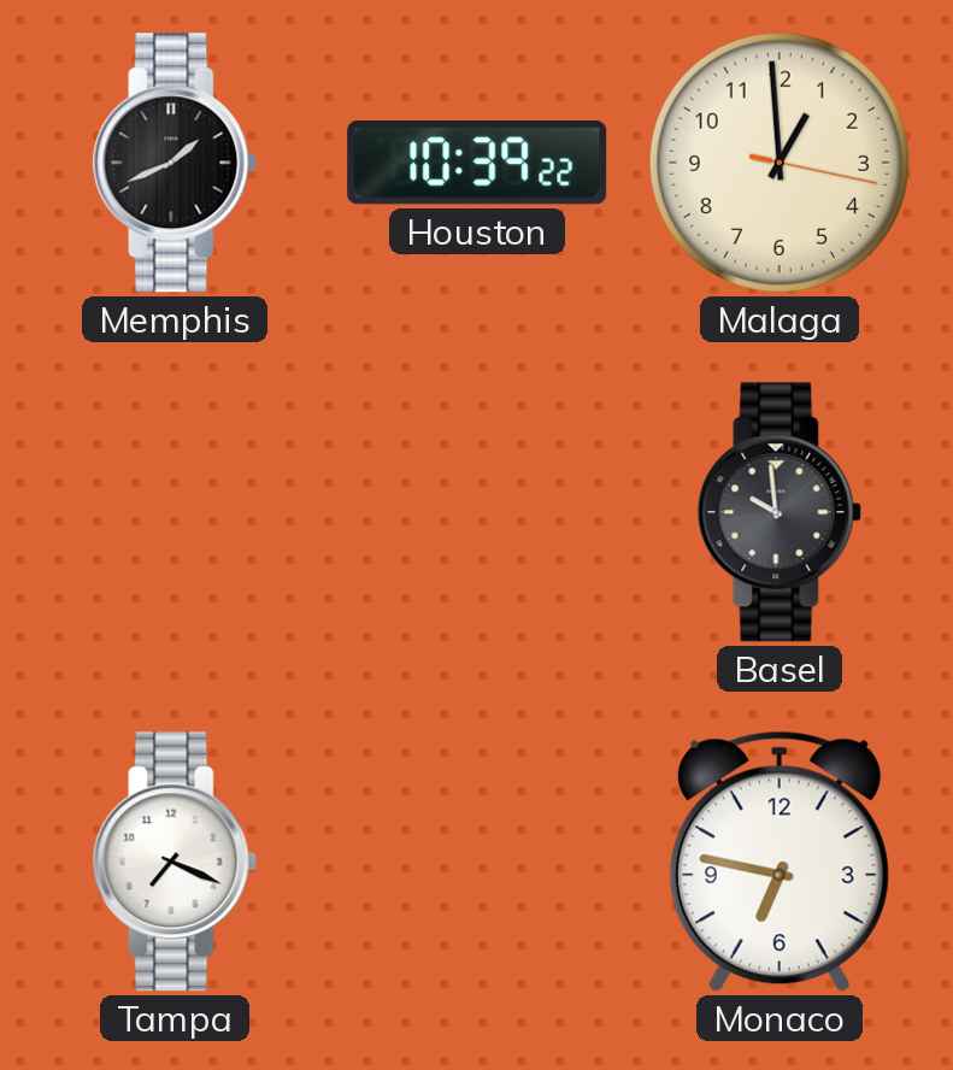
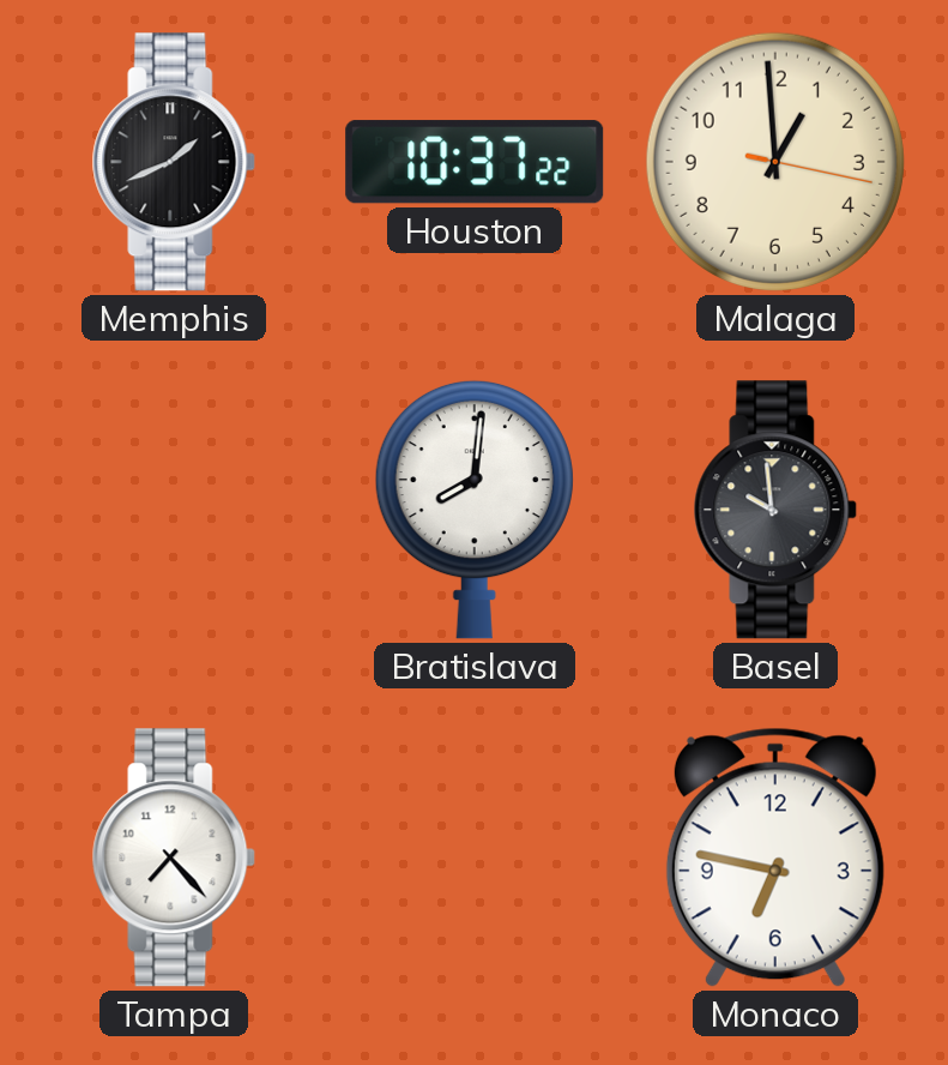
Houston: 10:39 -> 10:37 (475, 162)
Bratislava: none -> 8:01 (475, 510)
Tampa: 7:19 -> 7:23 (174, 858)
